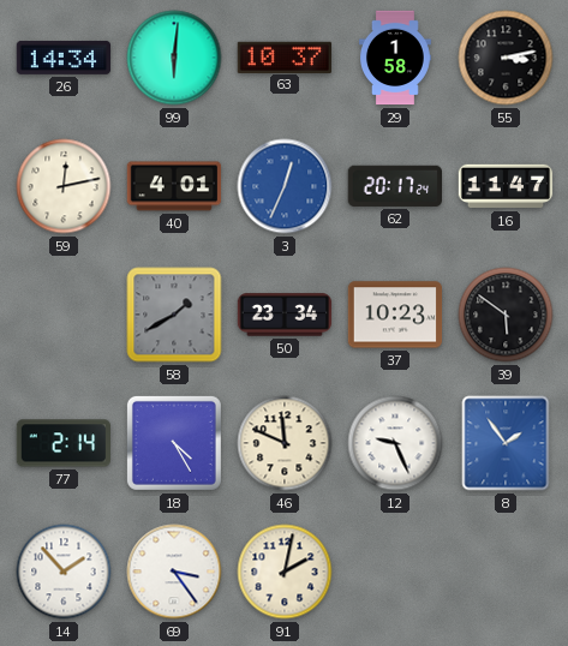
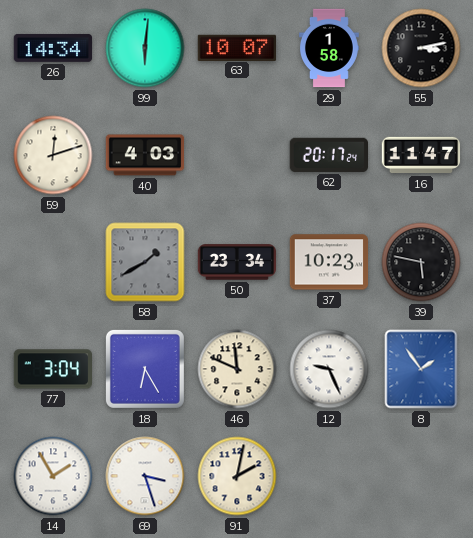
63: 10:37 -> 10:07 (236, 47)
59: 12:13 -> 12:12 (53, 155)
40: 4:01 -> 4:03 (145, 155)
3: 12:34 -> none (285, 186)
39: 5:51 -> 5:47 (421, 262)
77: 2:14 -> 3:04 (52, 369)
18: 4:25 -> 6:25 (145, 369)
14: 1:53 -> 1:55 (53, 476)
69: 3:24 -> 3:27 (145, 476)
